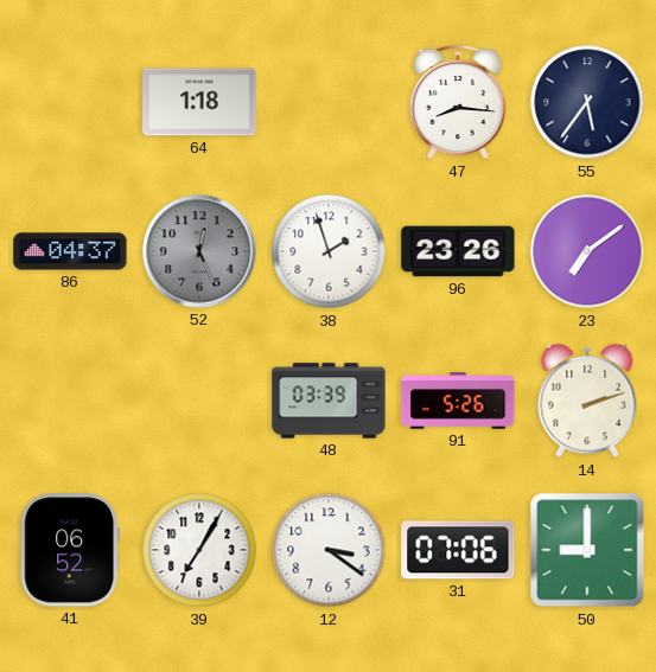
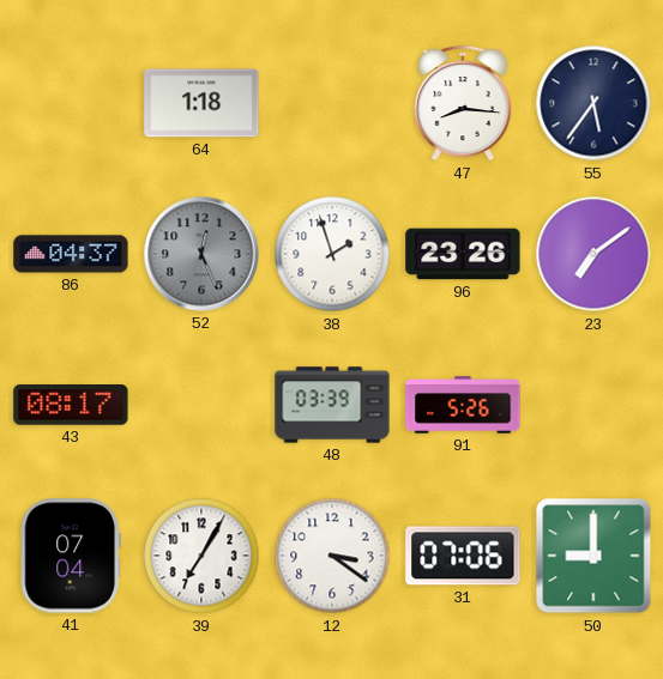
43: none -> 08:17 (71, 405)
14: 2:12 -> none (587, 401)
41: 06:52 -> 07:04 (71, 556)
